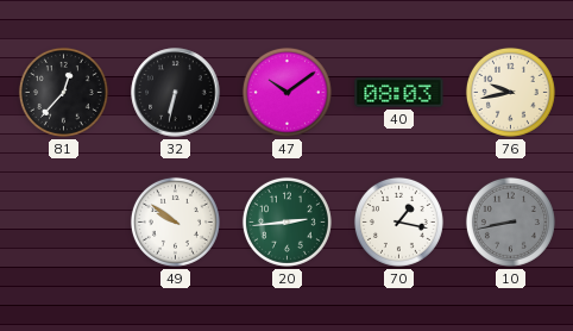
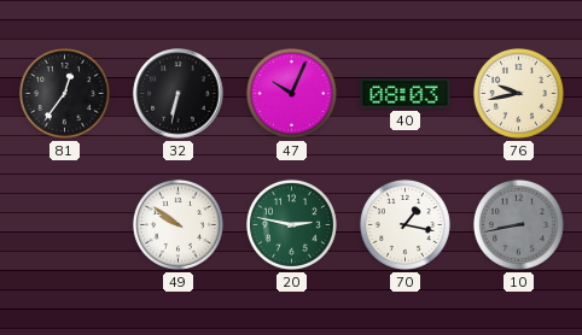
81: 12:37 -> 12:36 (64, 93)
47: 10:09 -> 10:04 (291, 93)
20: 2:44 -> 2:47 (291, 224)
